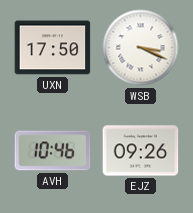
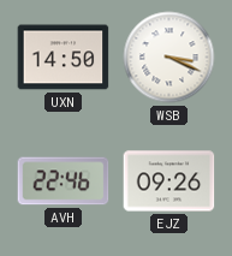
UXN: 17:50 -> 14:50 (64, 58)
AVH: 10:46 -> 22:46 (64, 181)
